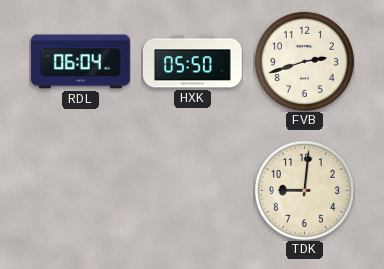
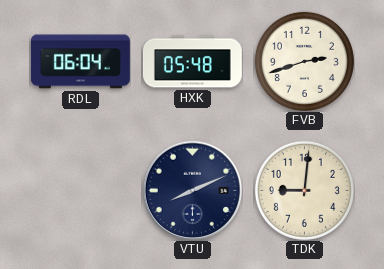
HXK: 05:50 -> 05:48 (192, 62)
VTU: none -> 8:11 (192, 190)
